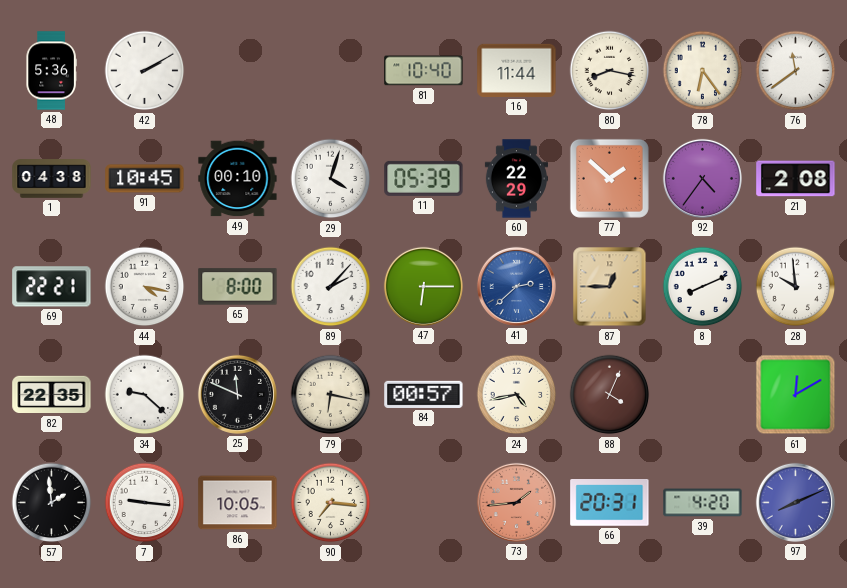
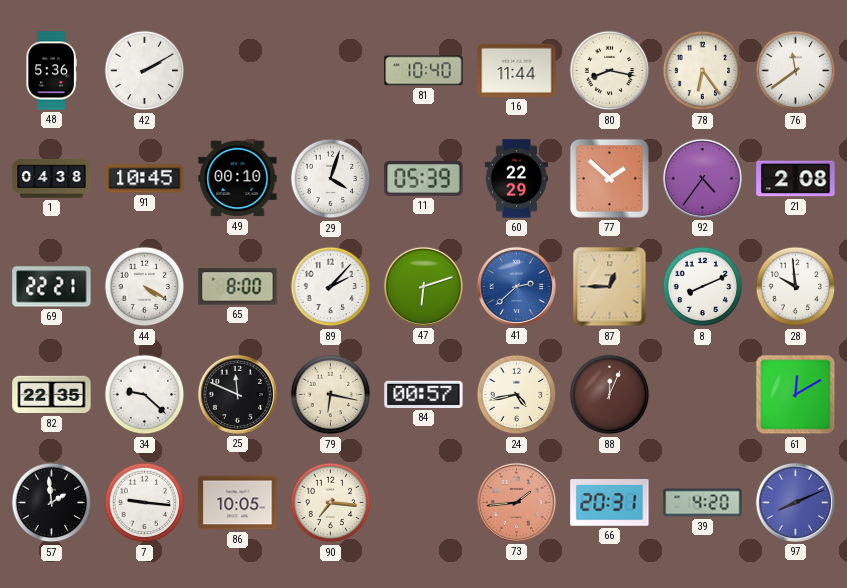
44: 4:17 -> 4:20 (145, 287)
47: 6:15 -> 6:12 (423, 286)
88: 4:04 -> 12:04 (610, 395)
